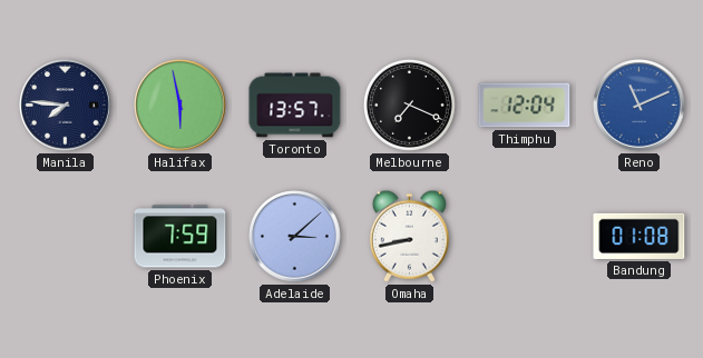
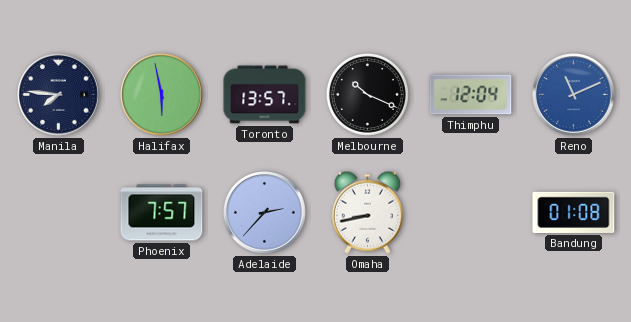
Melbourne: 7:19 -> 10:19 (367, 94)
Phoenix: 7:59 -> 7:57 (162, 213)
Adelaide: 3:08 -> 2:37 (265, 213)
